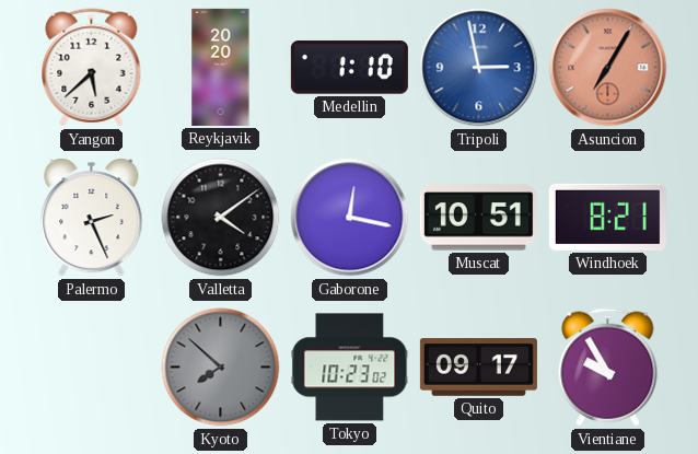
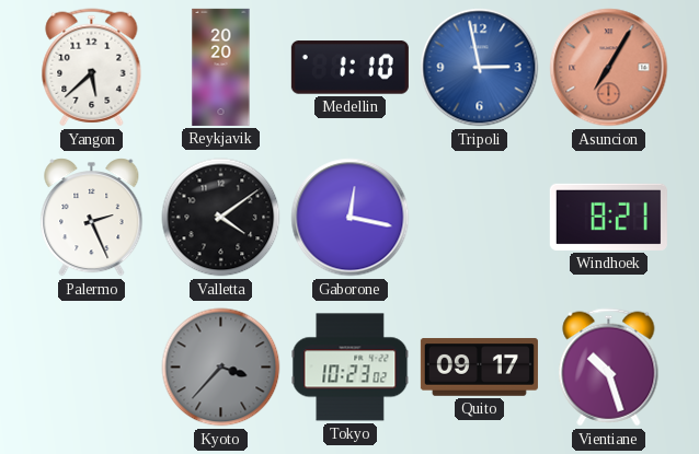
Muscat: 10:51 -> none (478, 218)
Kyoto: 7:52 -> 3:37 (221, 368)
Vientiane: 9:55 -> 10:27 (609, 368)
